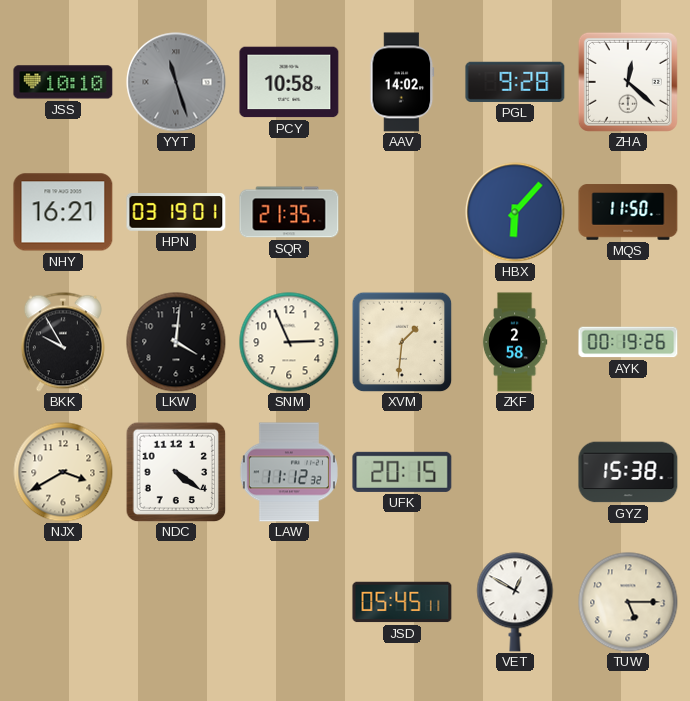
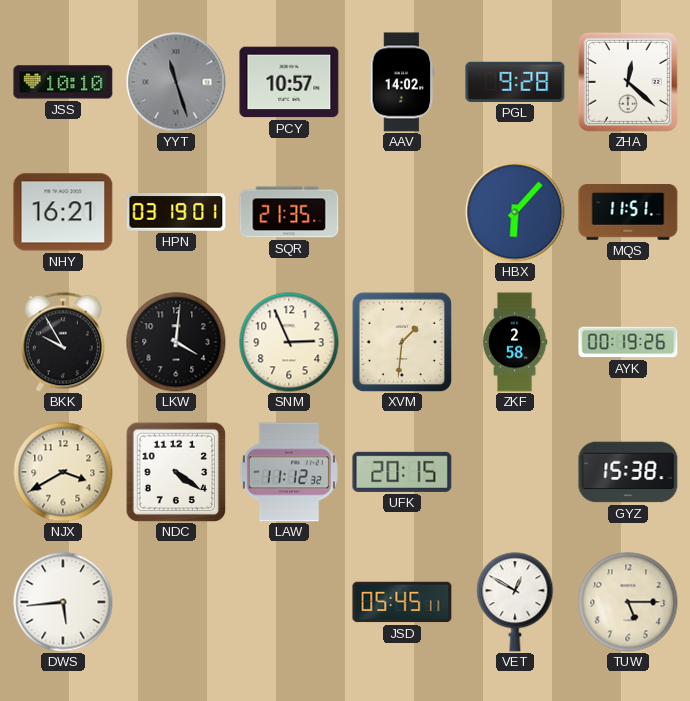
PCY: 10:58 -> 10:57 (289, 82)
MQS: 11:50 -> 11:51 (628, 212)
DWS: none -> 5:44 (63, 602)
